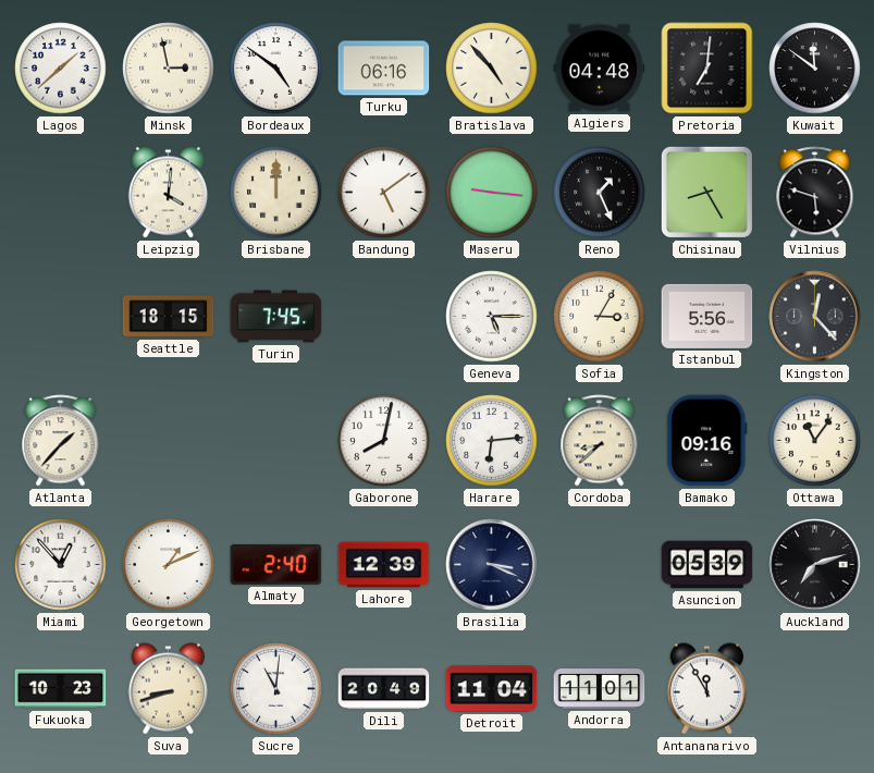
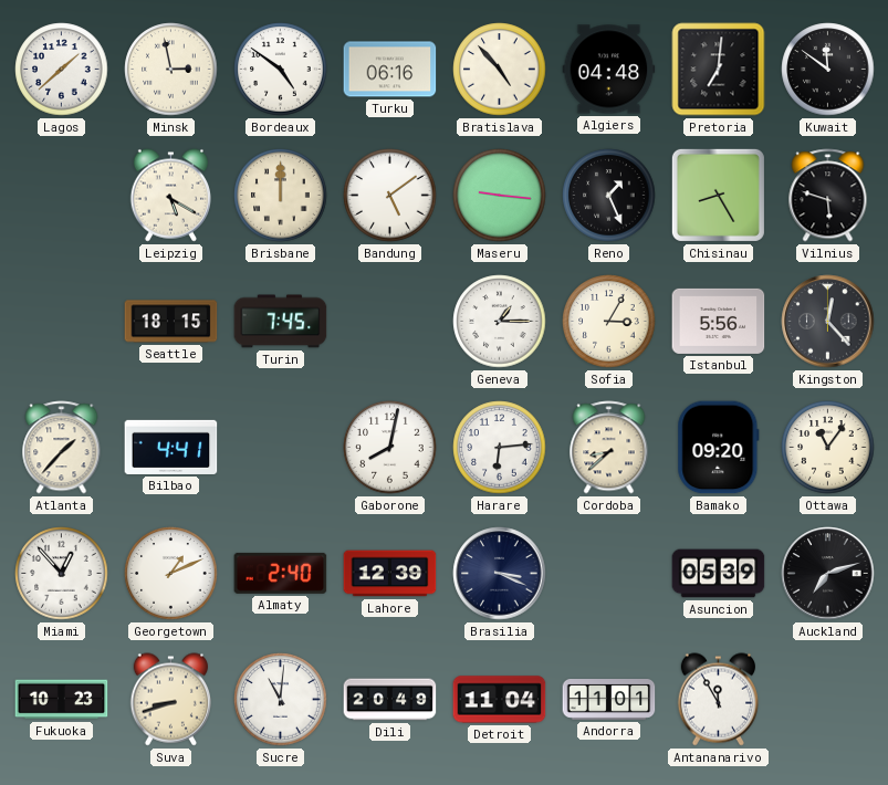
Leipzig: 4:01 -> 5:20 (170, 196)
Geneva: 5:15 -> 1:15 (500, 322)
Bilbao: none -> 4:41 (171, 447)
Bamako: 09:16 -> 09:20 (719, 448)
